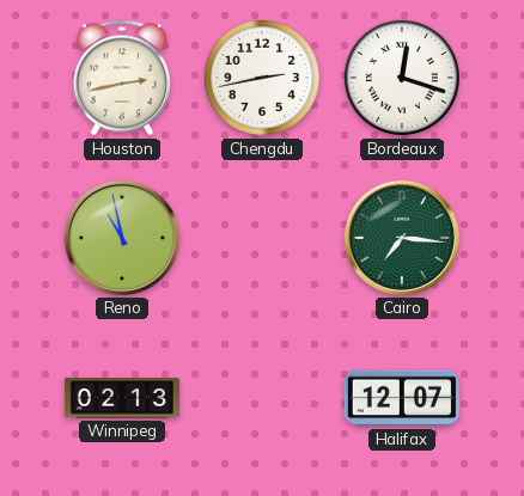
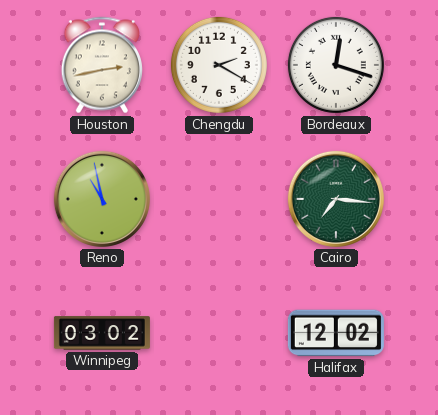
Chengdu: 2:43 -> 2:20 (219, 65)
Winnipeg: 02:13 -> 03:02 (102, 333)
Halifax: 12:07 -> 12:02 (336, 333)
